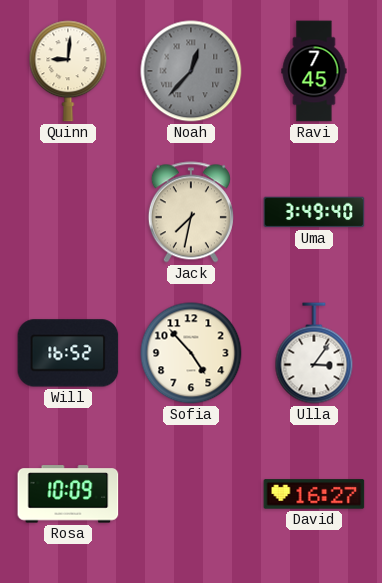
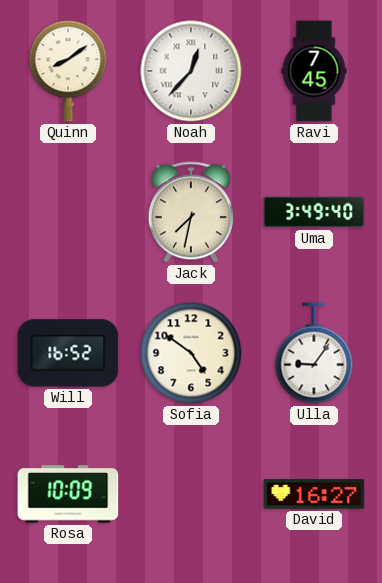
Quinn: 9:01 -> 8:09 (68, 71)
Noah dial: grey -> white (191, 71)
Sofia: 4:53 -> 4:51 (191, 353)
Ulla: 3:06 -> 9:06 (314, 353)
